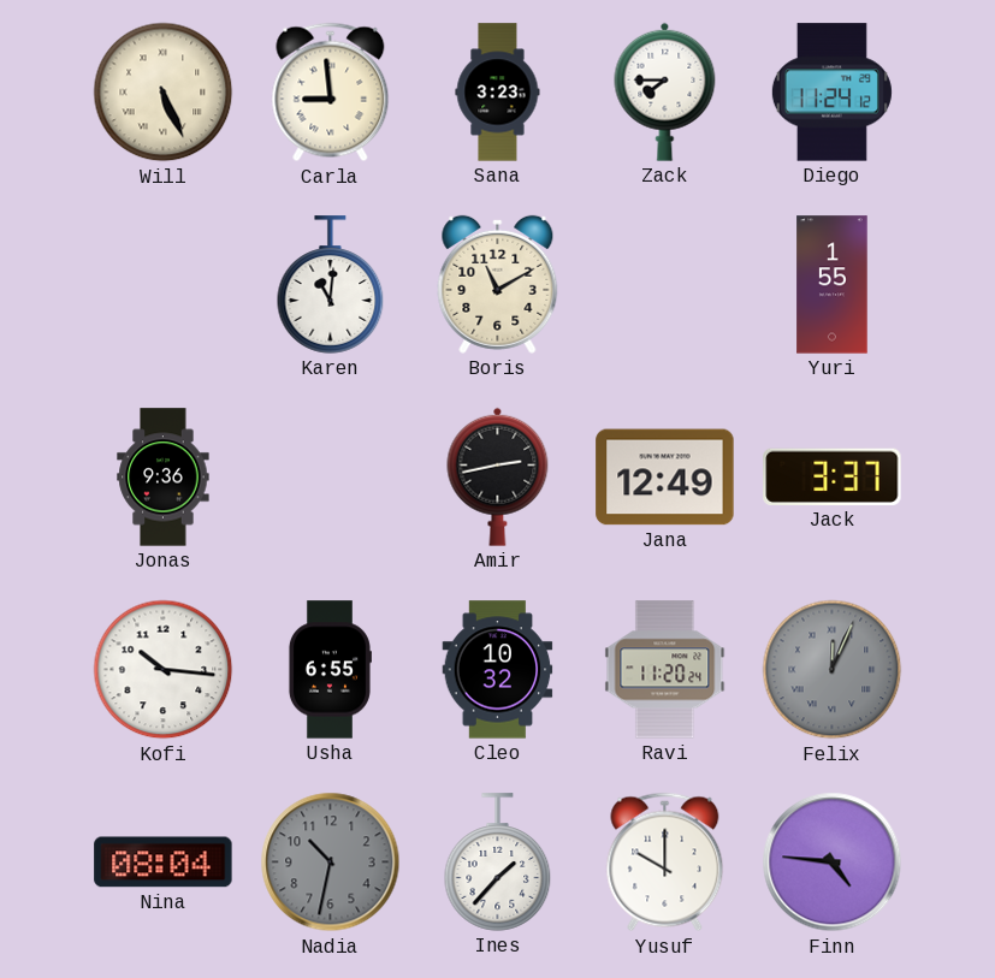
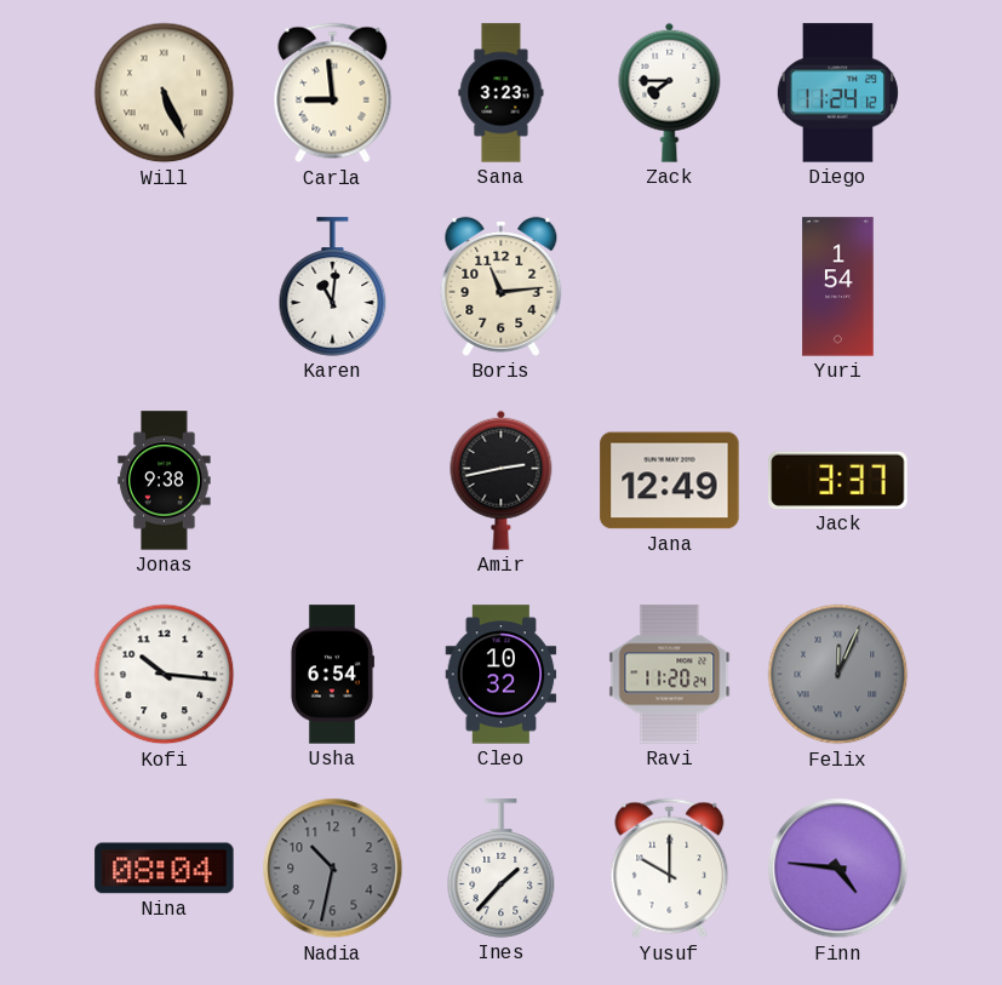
Boris: 11:10 -> 11:14 (502, 286)
Yuri: 1:55 -> 1:54 (838, 287)
Jonas: 9:36 -> 9:38 (165, 481)
Usha: 6:55 -> 6:54 (332, 675)
